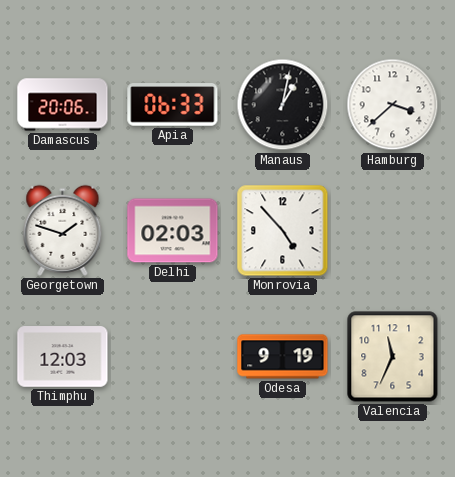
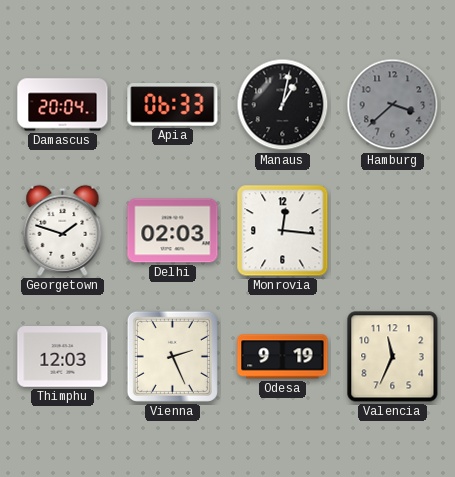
Damascus: 20:06 -> 20:04 (63, 105)
Hamburg dial: white -> grey (393, 105)
Monrovia: 4:53 -> 12:16 (283, 231)
Vienna: none -> 2:26 (172, 356)
